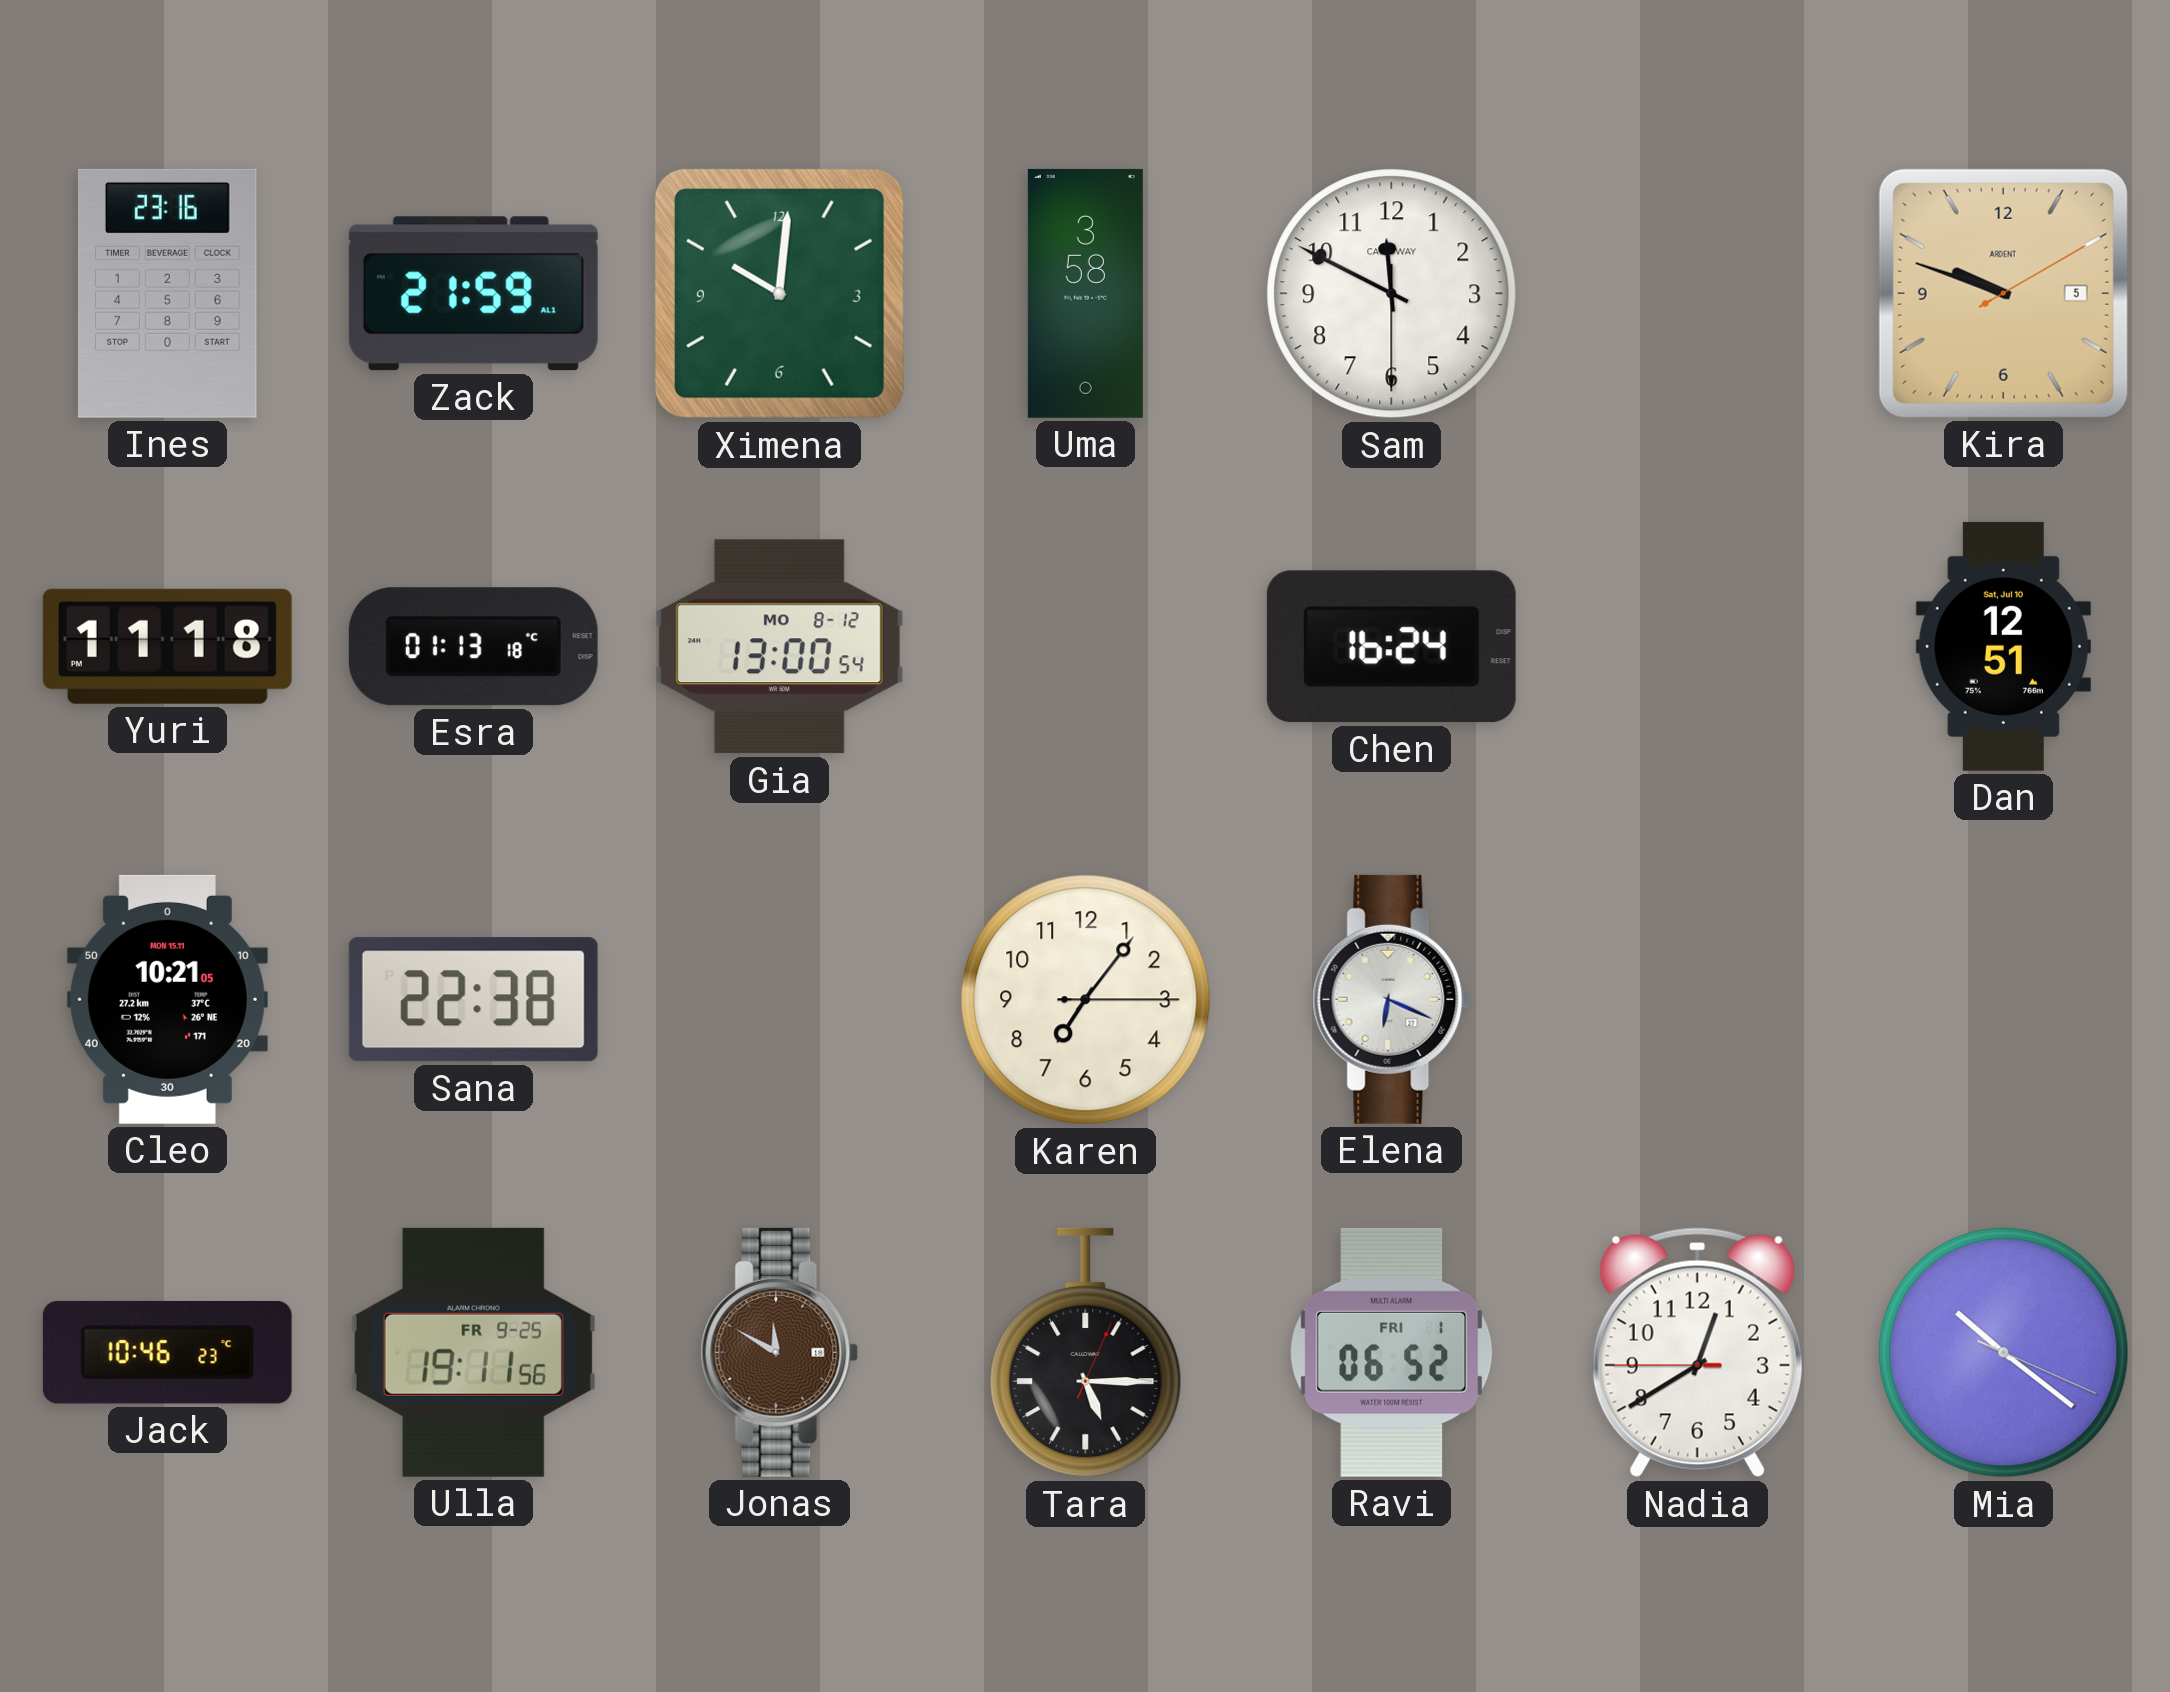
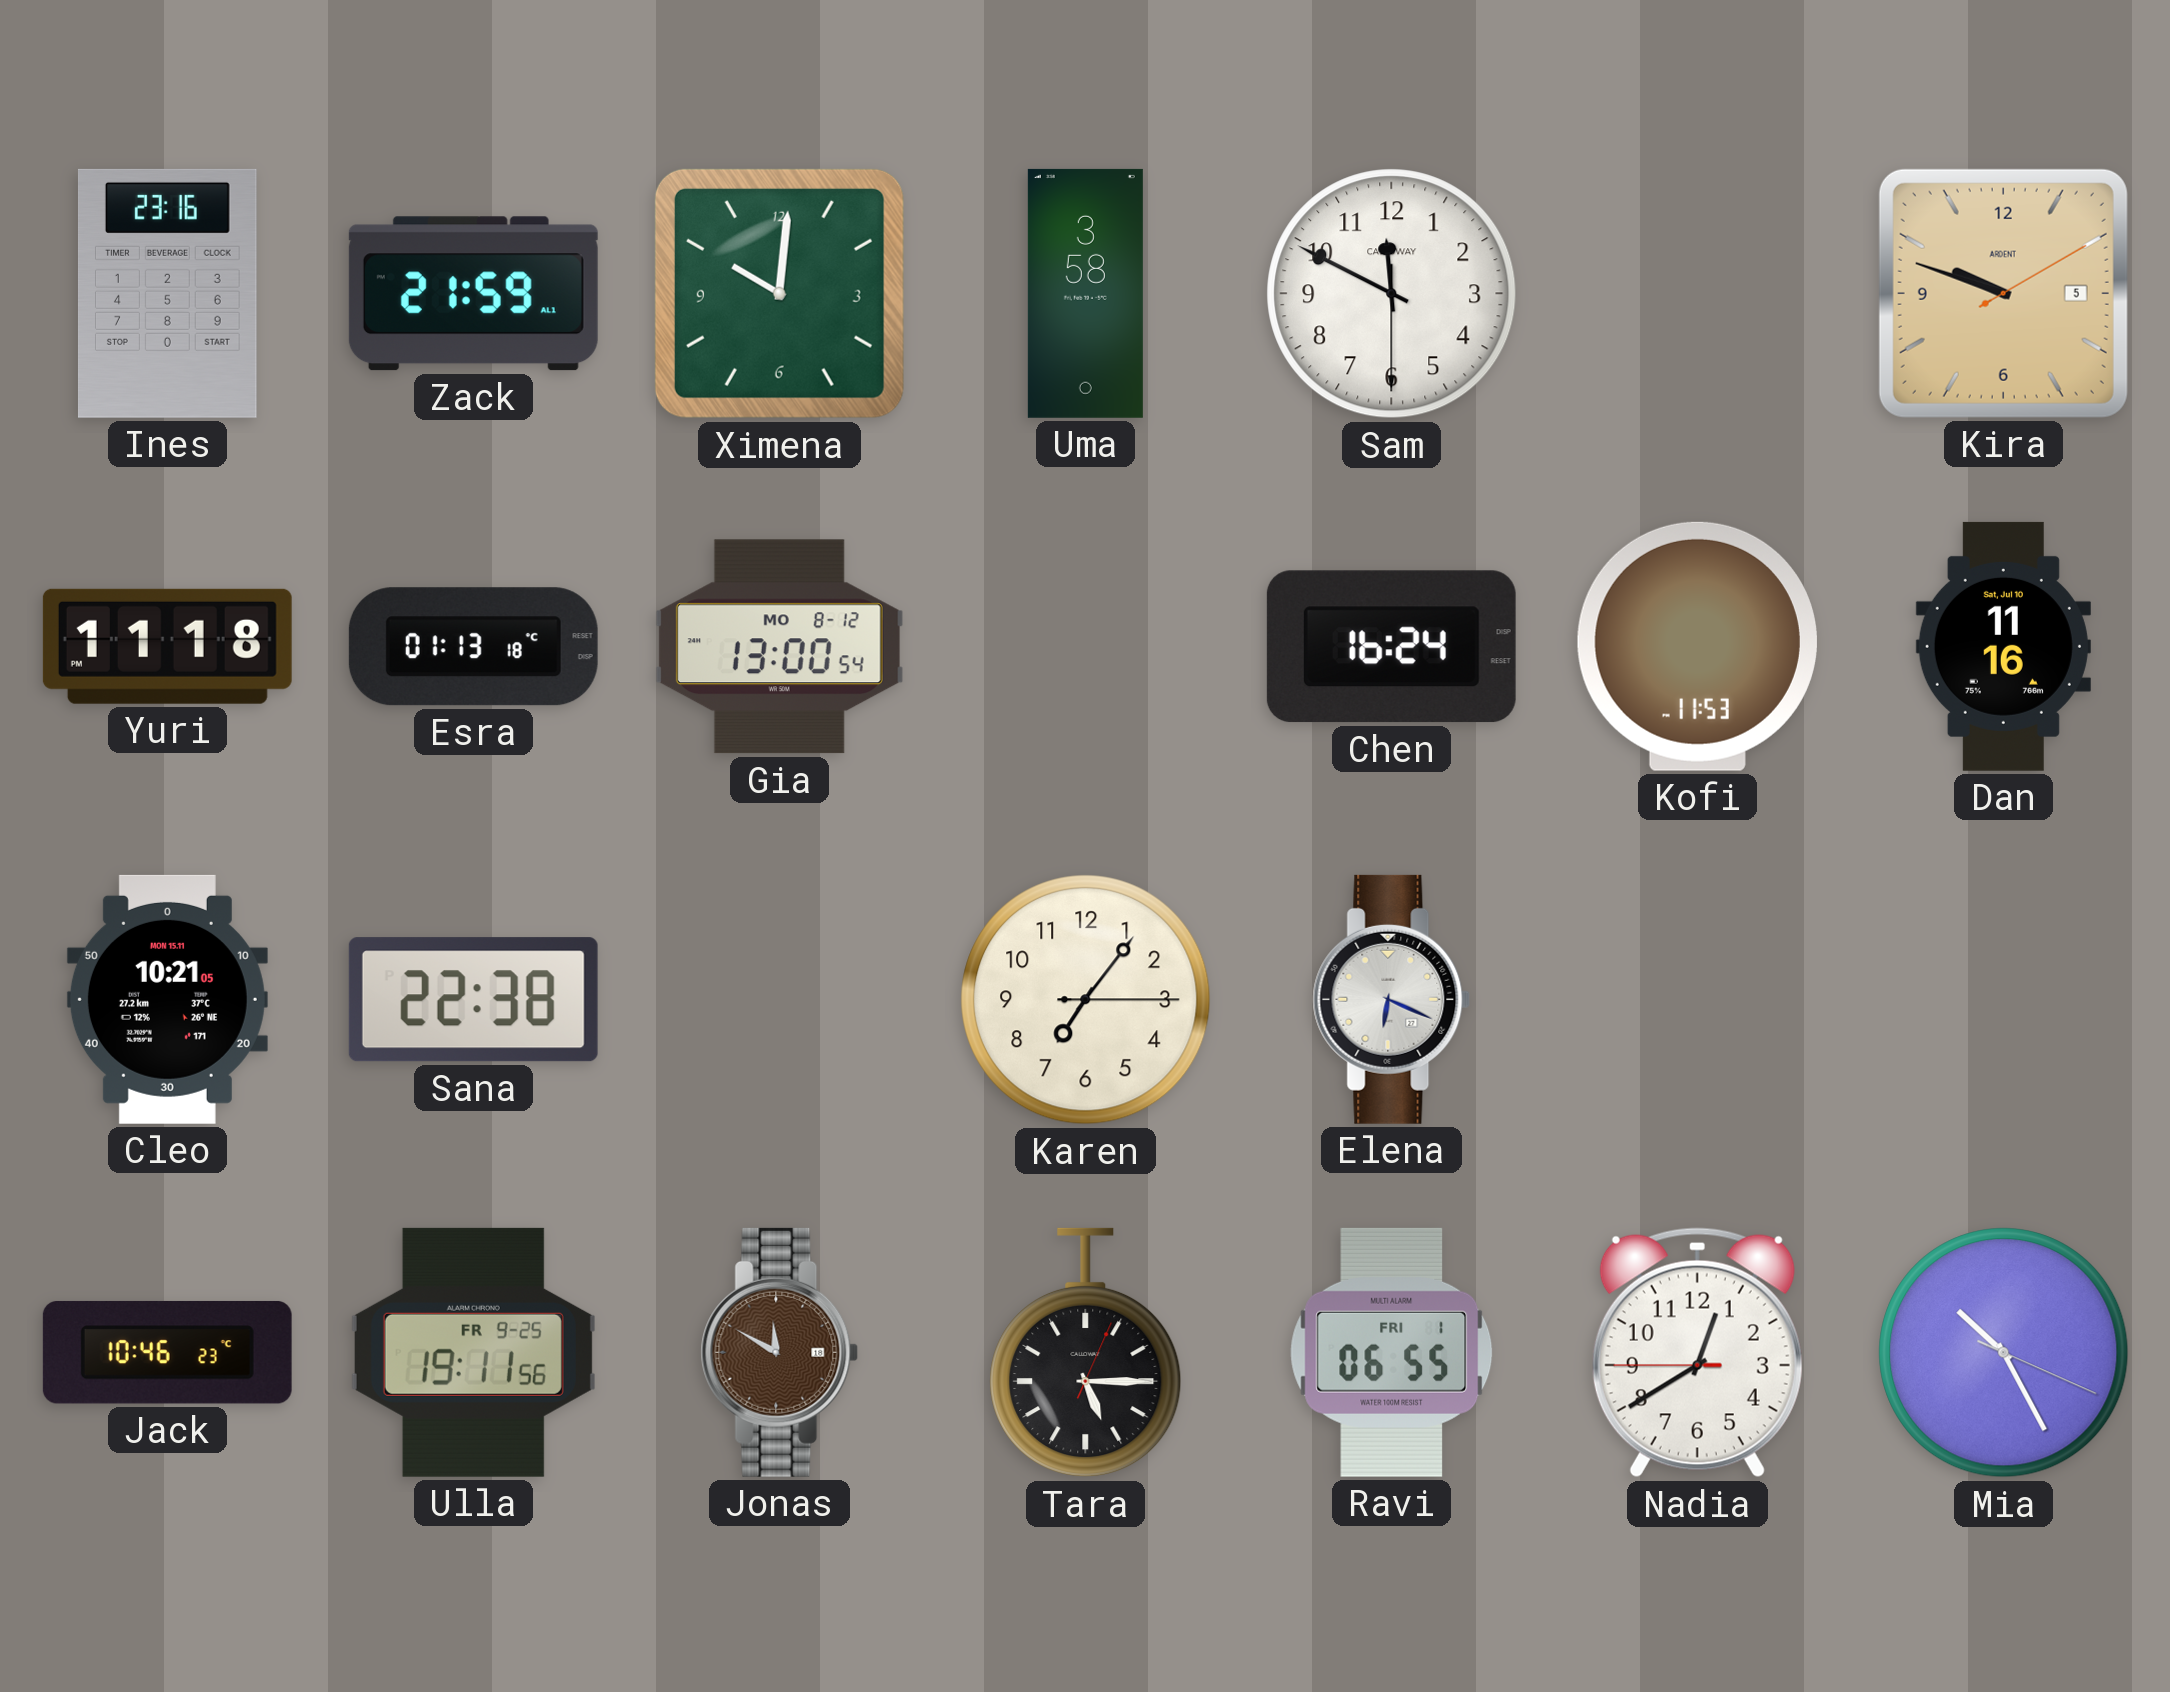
Kofi: none -> 11:53 (1697, 646)
Dan: 12:51 -> 11:16 (2003, 646)
Ravi: 06:52 -> 06:55 (1392, 1352)
Mia: 10:21 -> 10:25 (2004, 1353)
